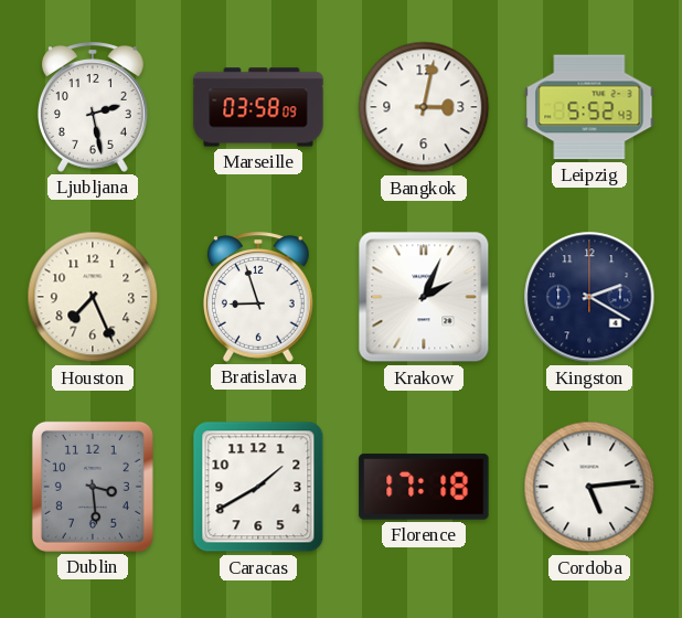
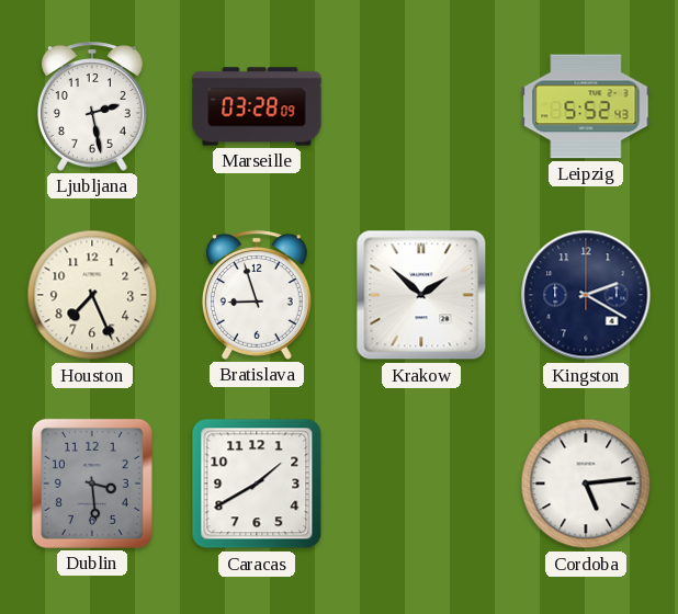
Marseille: 03:58 -> 03:28 (257, 106)
Bangkok: 3:02 -> none (424, 107)
Krakow: 2:04 -> 1:52 (421, 295)
Florence: 17:18 -> none (424, 487)
